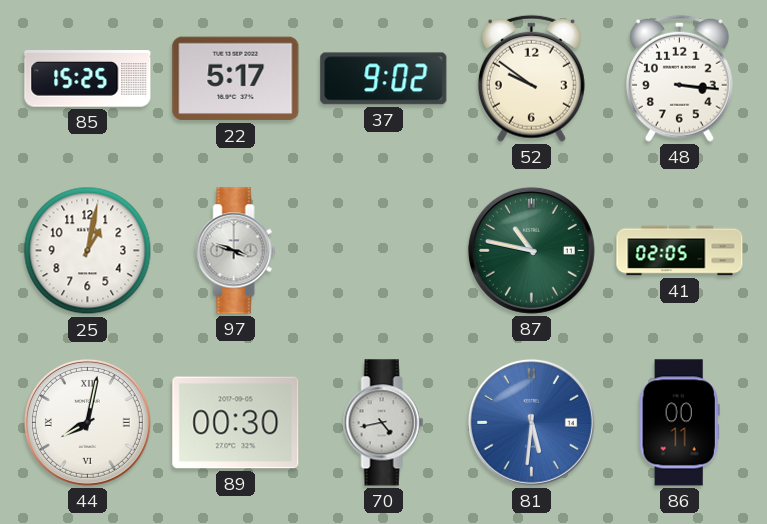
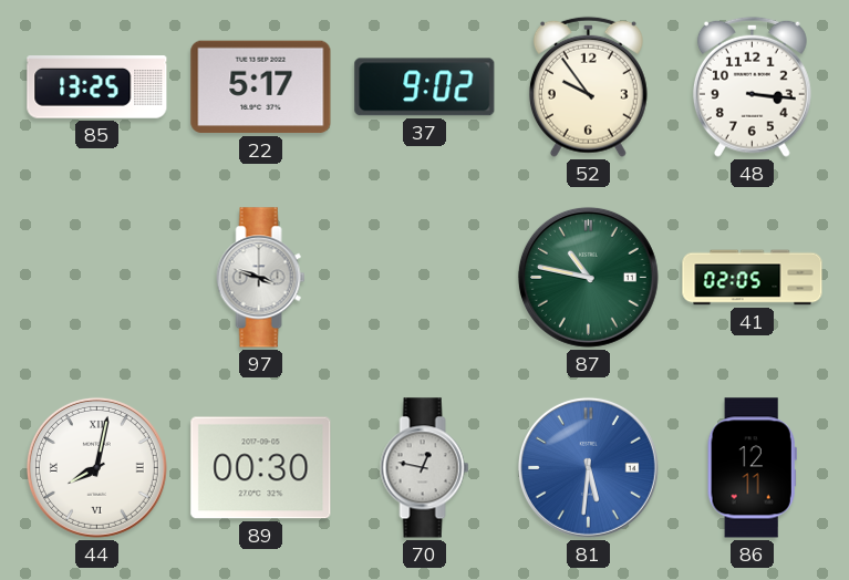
85: 15:25 -> 13:25 (97, 87)
52: 9:51 -> 9:54 (588, 86)
25: 1:02 -> none (88, 251)
70: 4:43 -> 12:47 (425, 468)
86: 00:11 -> 12:11 (752, 468)
